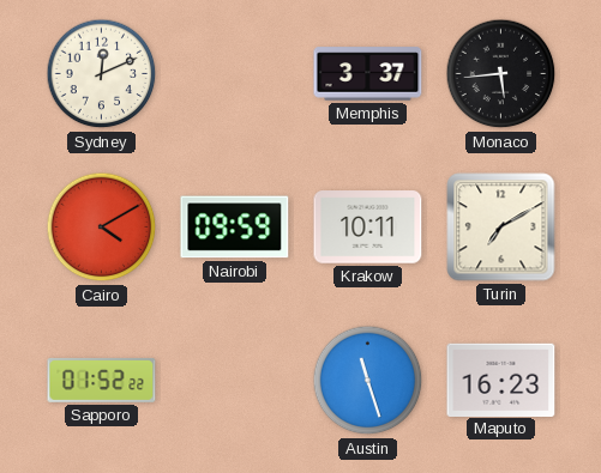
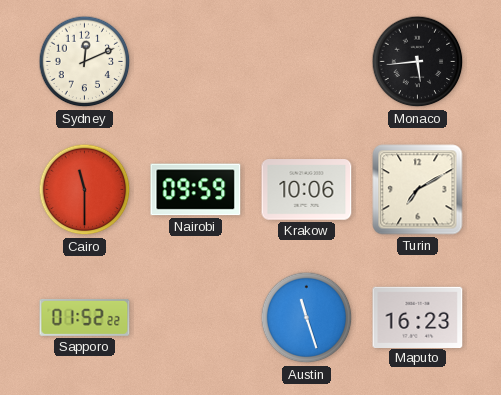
Memphis: 3:37 -> none (368, 74)
Cairo: 4:10 -> 11:30 (85, 190)
Krakow: 10:11 -> 10:06 (307, 190)
